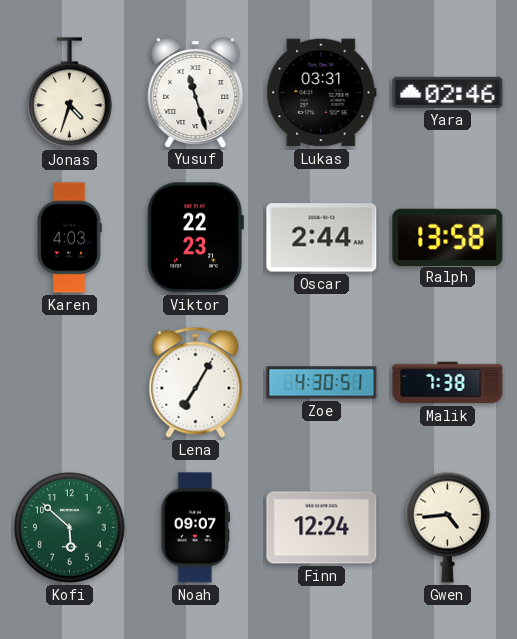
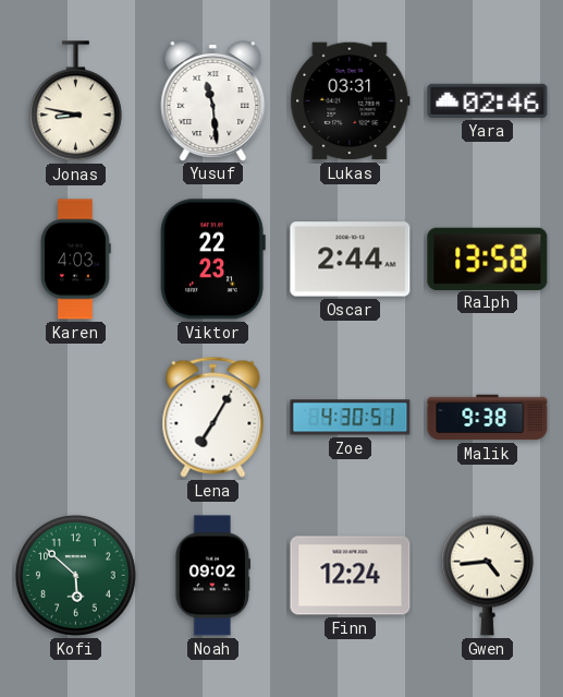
Jonas: 4:33 -> 8:47 (75, 101)
Yusuf: 11:27 -> 11:29 (213, 101)
Malik: 7:38 -> 9:38 (488, 418)
Noah: 09:07 -> 09:02 (212, 576)
